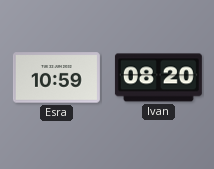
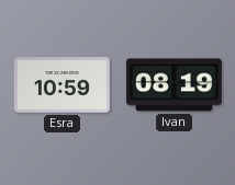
Ivan: 08:20 -> 08:19 (174, 85)
